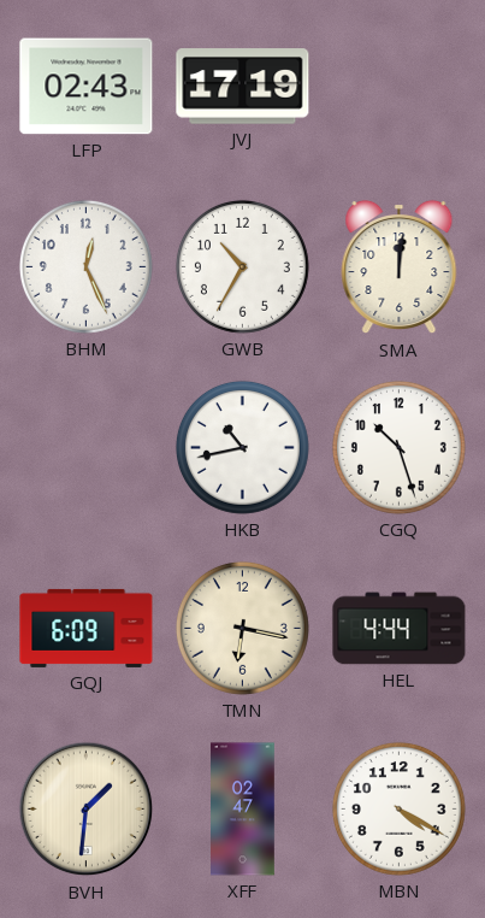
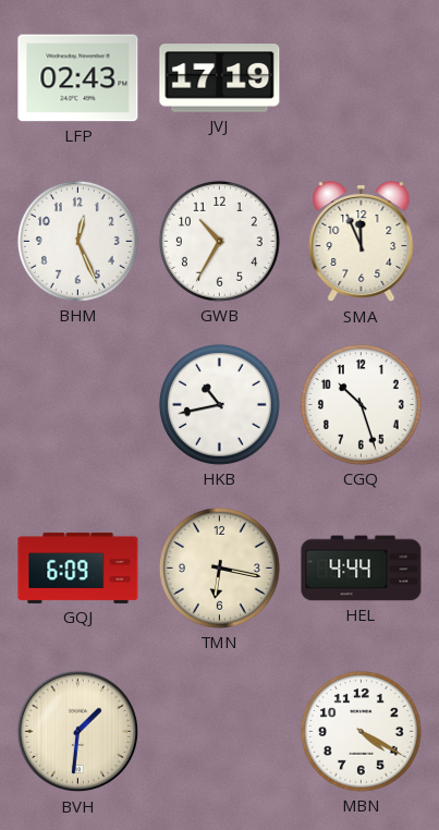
SMA: 12:01 -> 11:56 (362, 242)
XFF: 02:47 -> none (243, 810)
